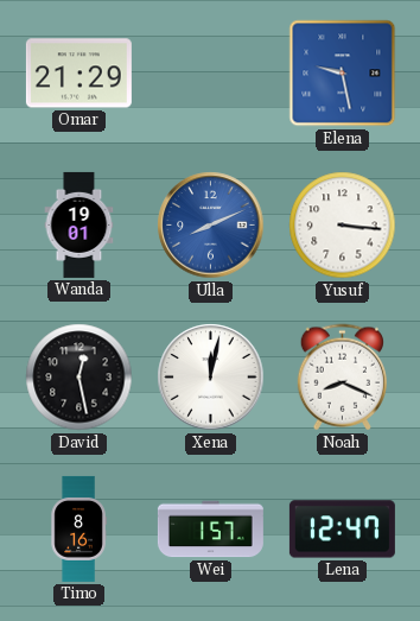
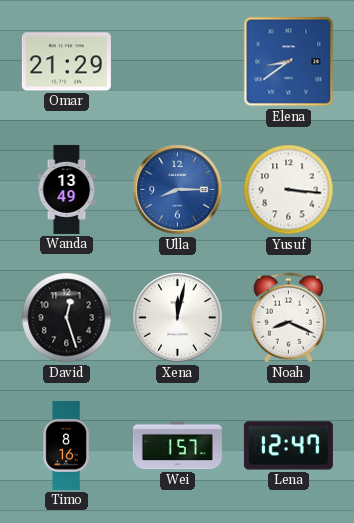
Elena: 9:28 -> 8:39 (289, 62)
Wanda: 19:01 -> 13:49 (67, 189)
Ulla: 8:11 -> 8:15 (178, 190)
David: 12:28 -> 12:27 (67, 318)
